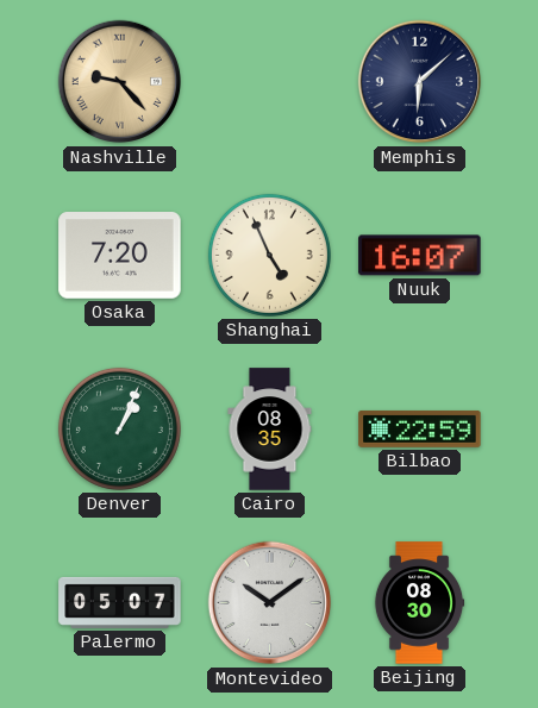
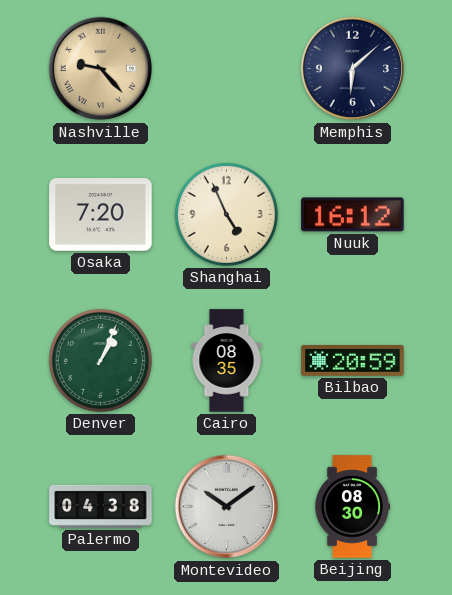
Nuuk: 16:07 -> 16:12 (353, 215)
Bilbao: 22:59 -> 20:59 (353, 361)
Palermo: 05:07 -> 04:38 (101, 506)
